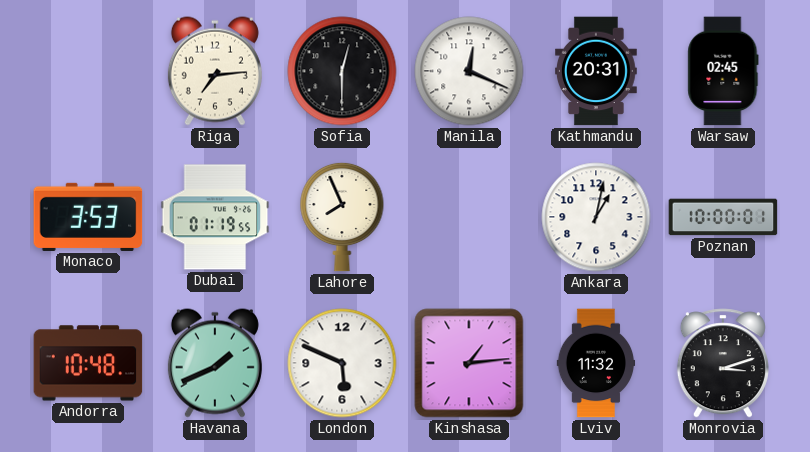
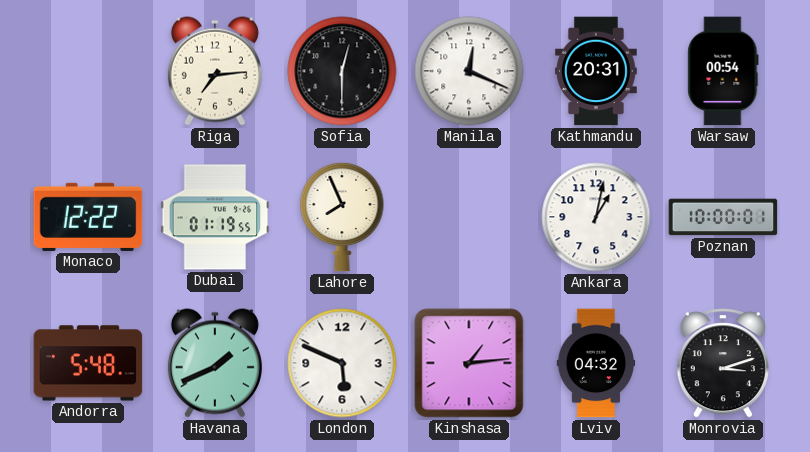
Warsaw: 02:45 -> 00:54 (723, 71)
Monaco: 3:53 -> 12:22 (88, 217)
Andorra: 10:48 -> 5:48 (88, 363)
Lviv: 11:32 -> 04:32 (596, 363)
